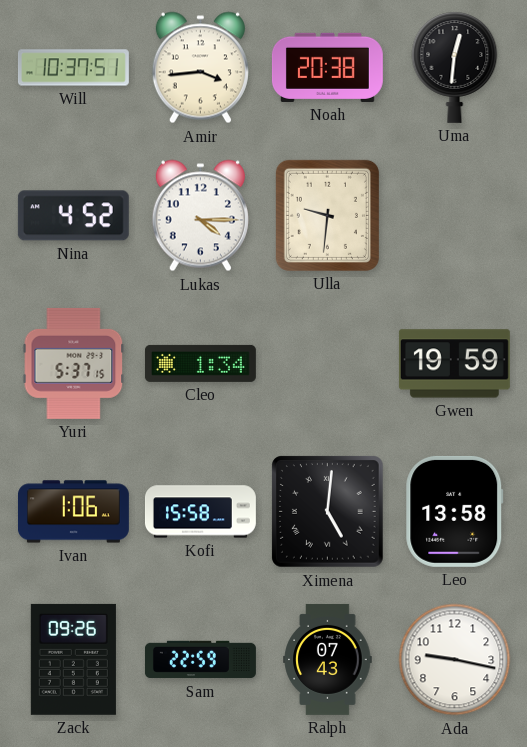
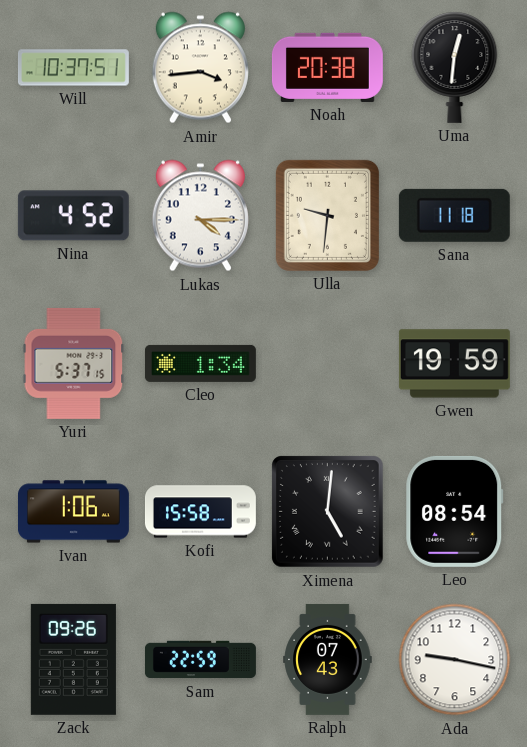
Sana: none -> 11:18 (454, 215)
Leo: 13:58 -> 08:54 (455, 511)
